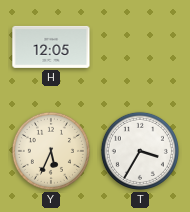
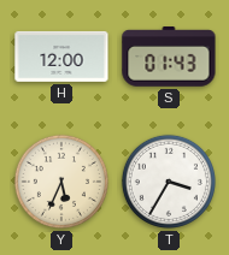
H: 12:05 -> 12:00 (61, 57)
S: none -> 01:43 (169, 57)
